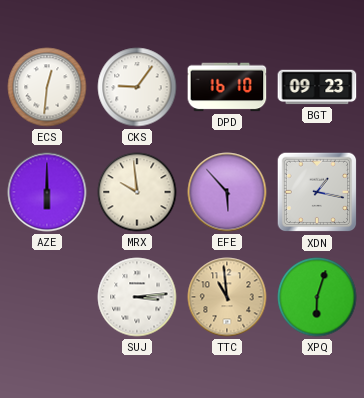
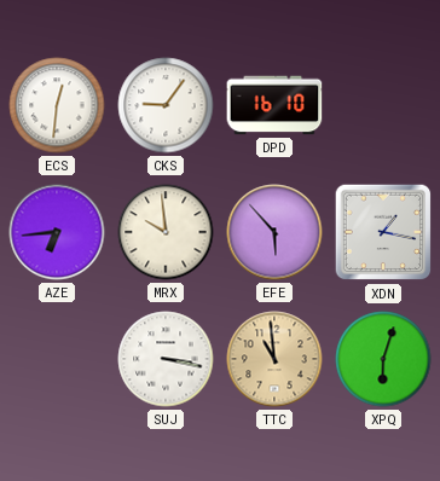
BGT: 09:23 -> none (317, 87)
AZE: 6:00 -> 6:44 (57, 232)
SUJ: 3:14 -> 3:17 (166, 359)
